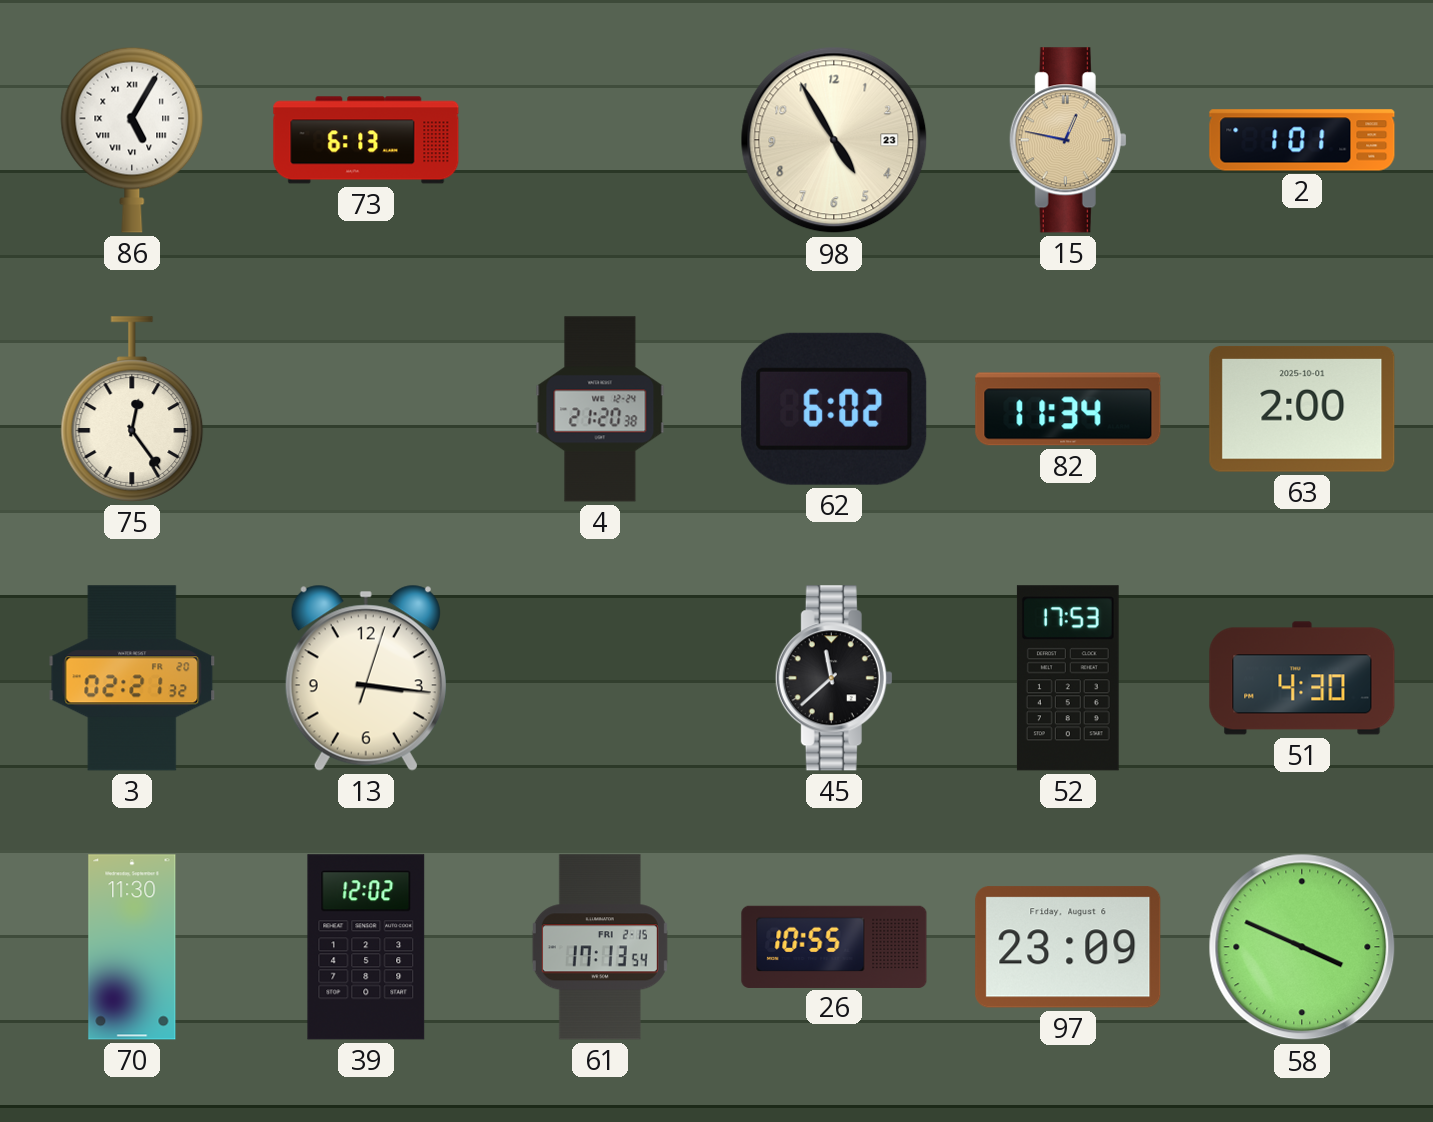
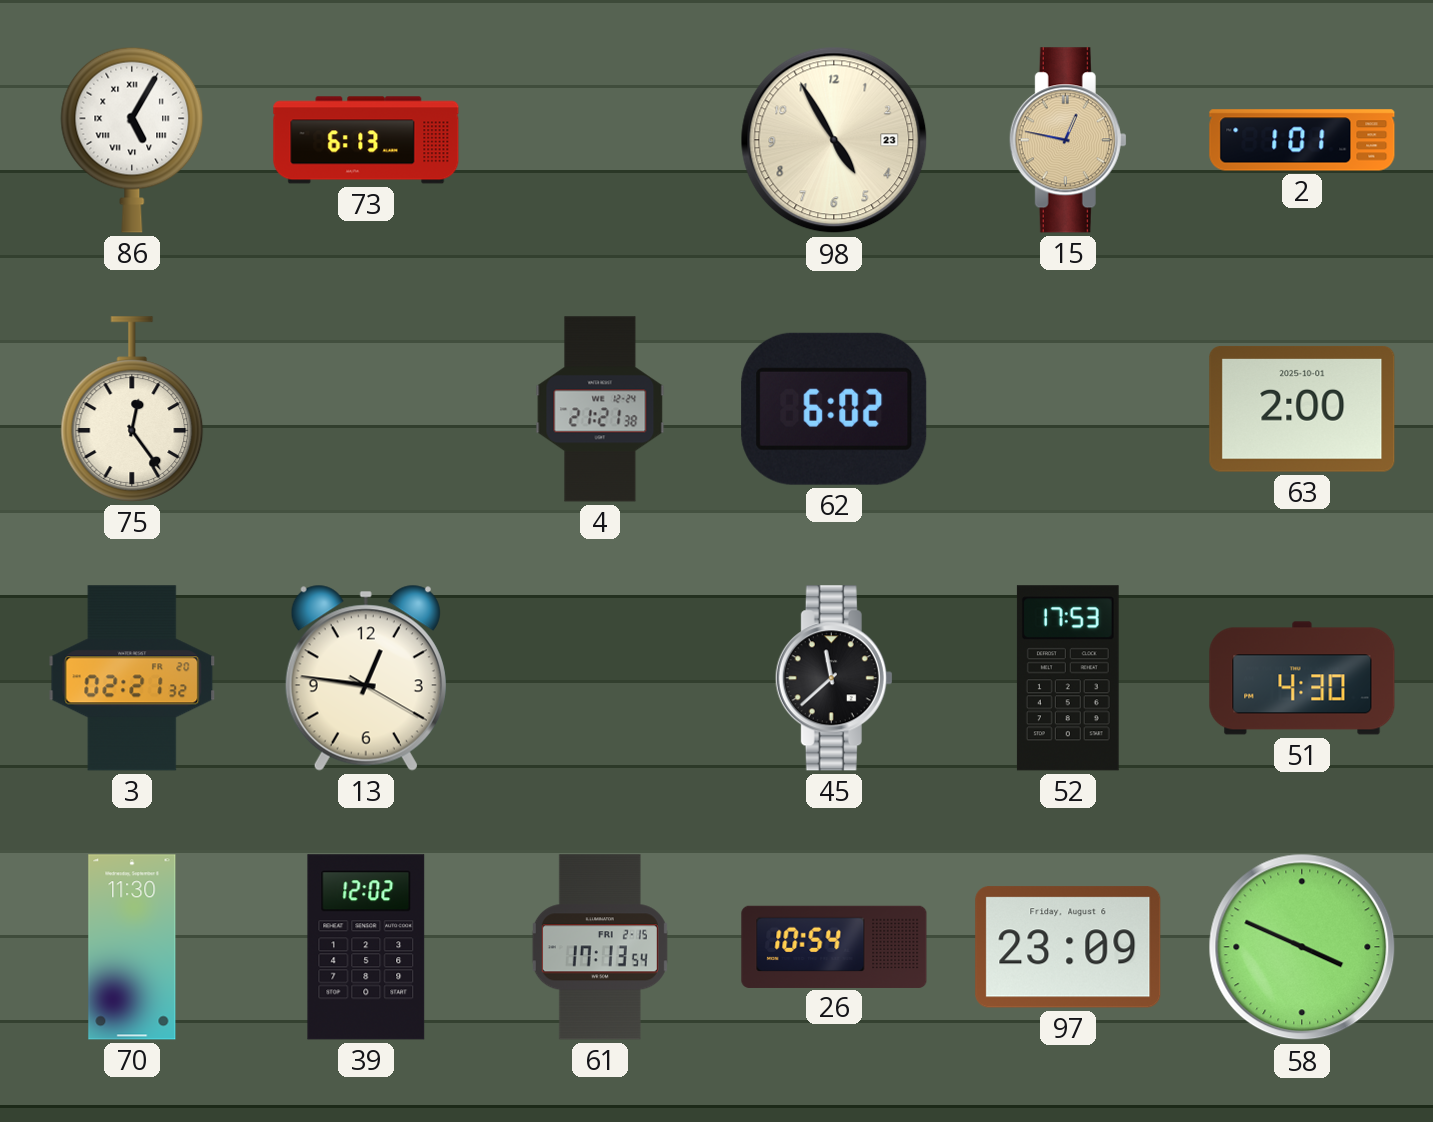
4: 21:20 -> 21:21 (600, 409)
82: 11:34 -> none (1068, 409)
13: 3:16 -> 12:46 (366, 678)
26: 10:55 -> 10:54 (834, 946)
